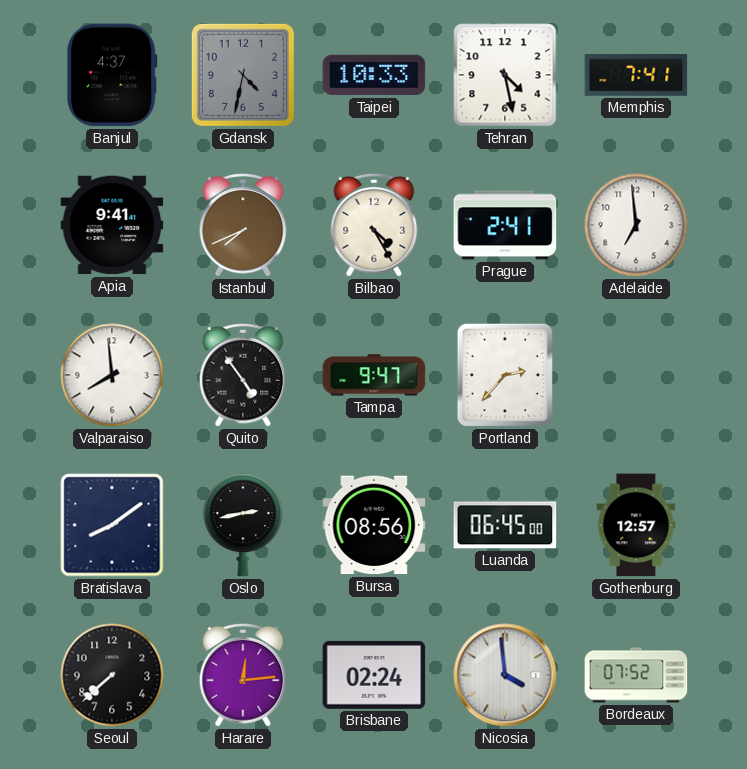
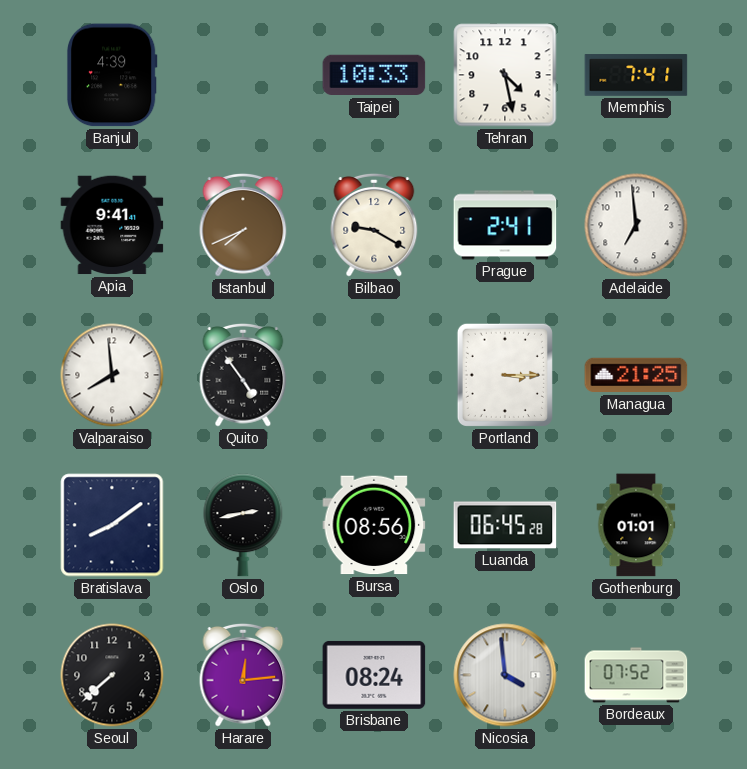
Banjul: 4:37 -> 4:39 (112, 75)
Gdansk: 4:32 -> none (243, 75)
Bilbao: 4:25 -> 9:20 (374, 226)
Tampa: 9:47 -> none (374, 375)
Portland: 2:37 -> 3:15 (505, 375)
Managua: none -> 21:25 (636, 375)
Luanda: 06:45:00 -> 06:45:28 (505, 525)
Gothenburg: 12:57 -> 01:01 (636, 525)
Brisbane: 02:24 -> 08:24 (374, 675)
